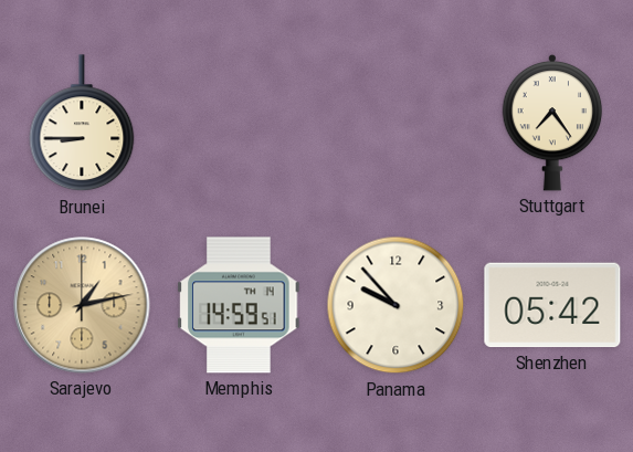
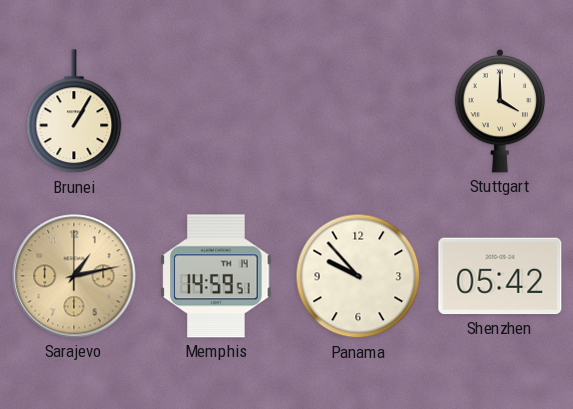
Brunei: 8:45 -> 1:05 (74, 112)
Stuttgart: 7:24 -> 4:00 (500, 111)
